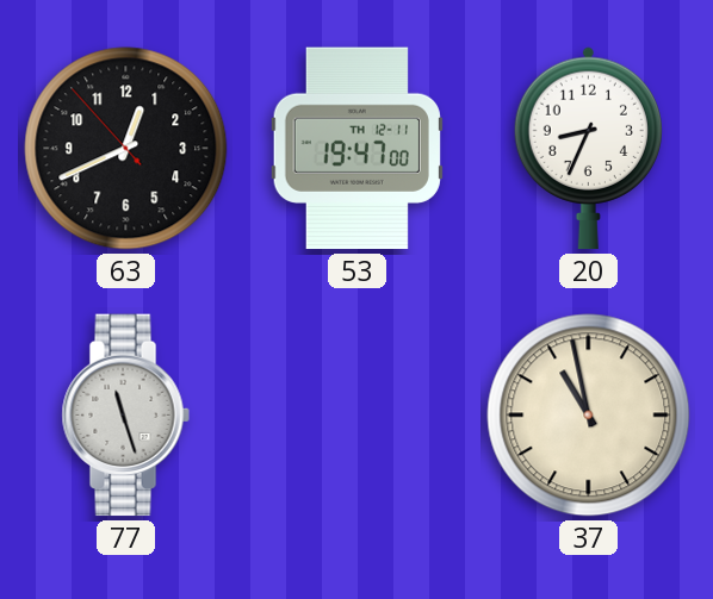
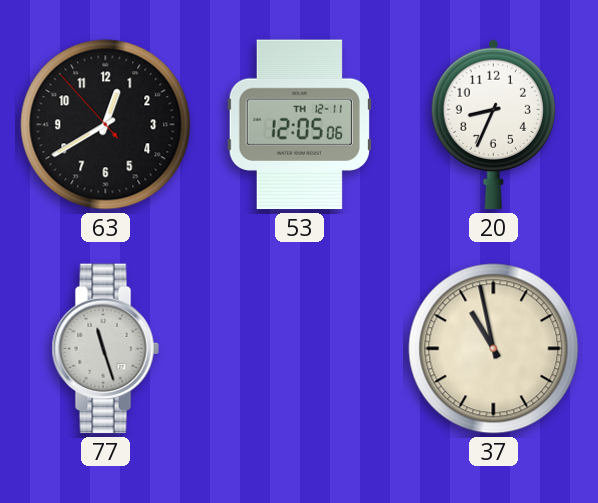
63: 12:40 -> 12:39 (106, 125)
53: 19:47 -> 12:05 (299, 125)
